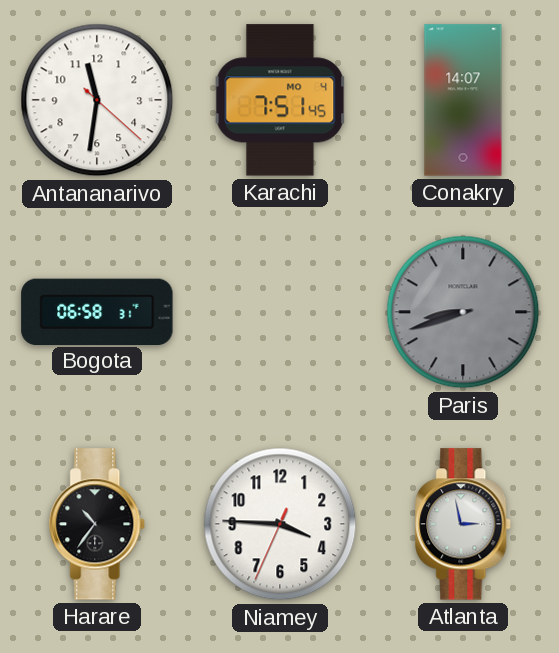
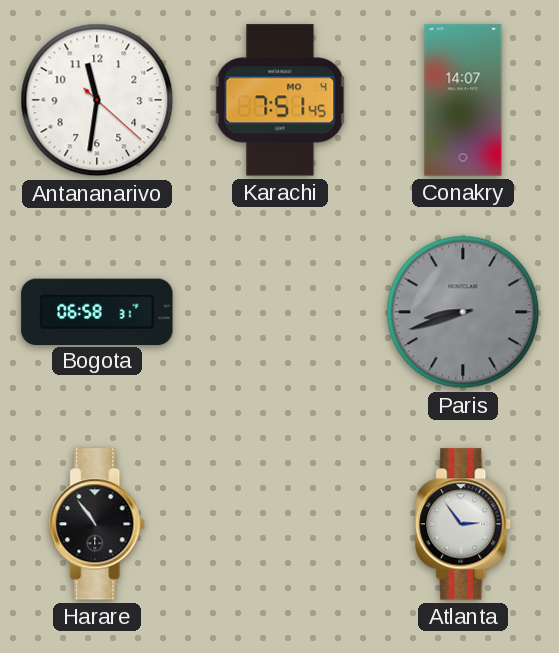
Harare: 10:36 -> 10:54 (98, 524)
Niamey: 3:45 -> none (280, 524)
Atlanta: 2:58 -> 2:54 (464, 524)
